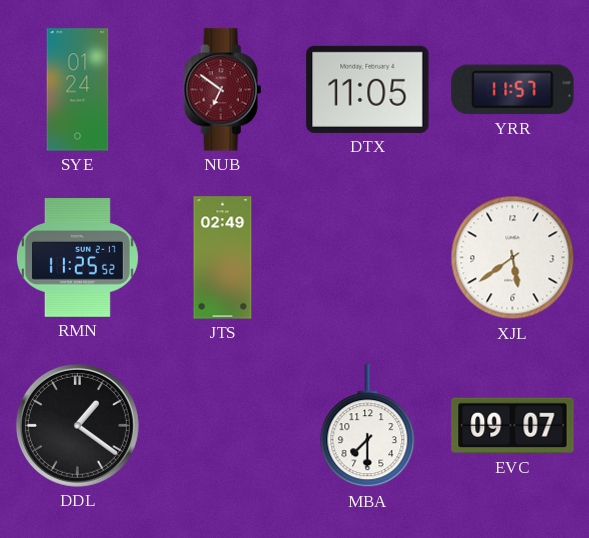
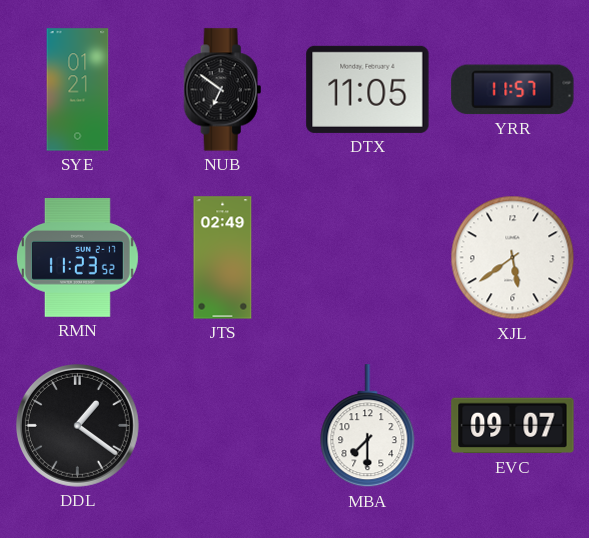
SYE: 01:24 -> 01:21 (78, 90)
NUB dial: burgundy -> black (223, 90)
RMN: 11:25 -> 11:23 (77, 258)
